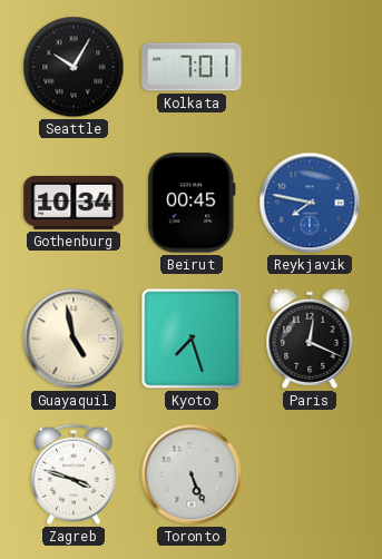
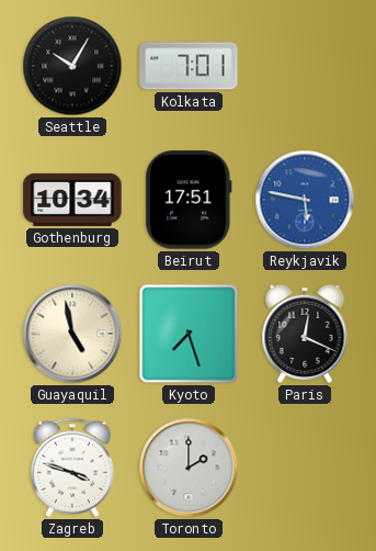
Beirut: 00:45 -> 17:51 (189, 200)
Reykjavik: 7:47 -> 5:47 (305, 200)
Toronto: 5:26 -> 2:00 (189, 468)
